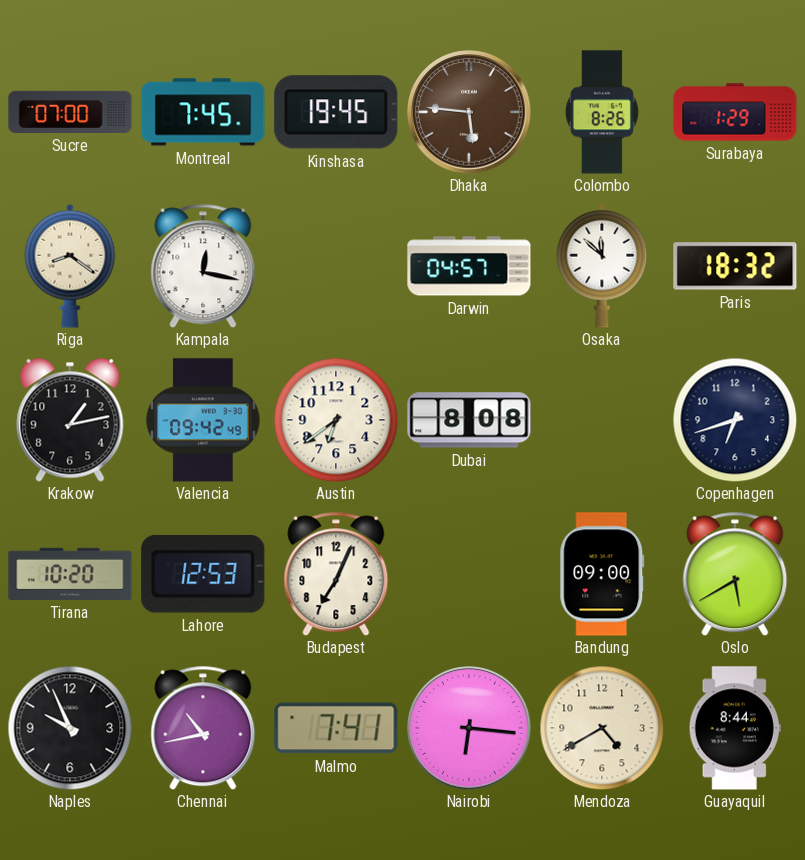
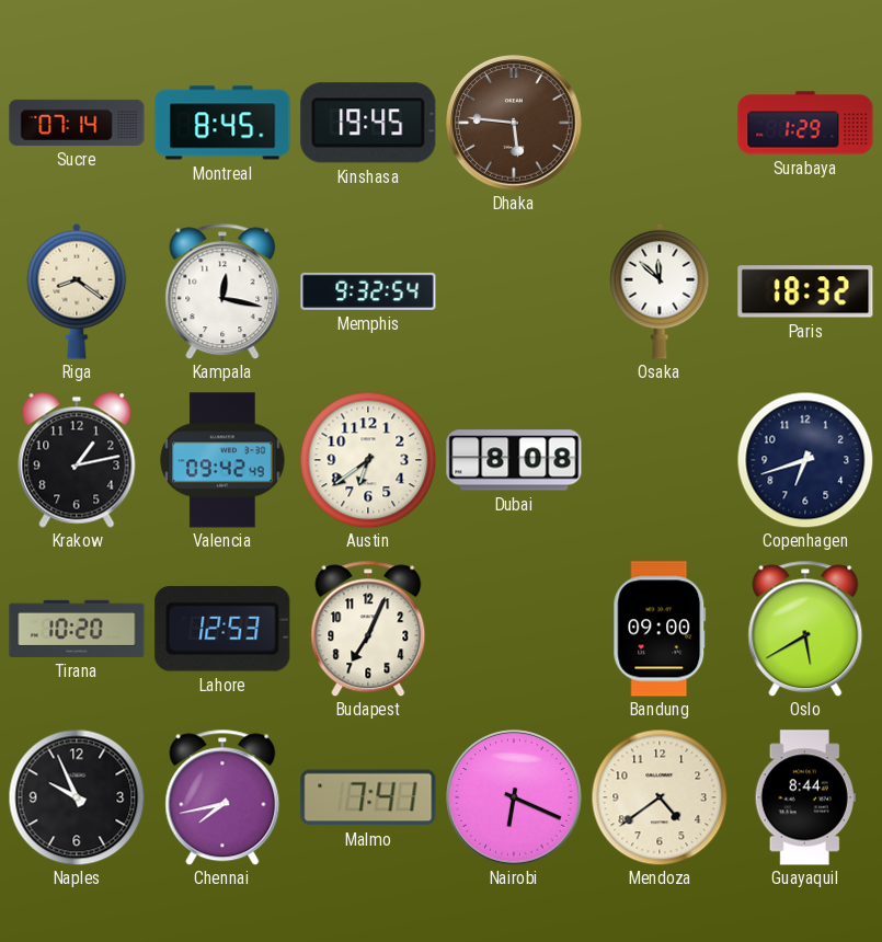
Sucre: 07:00 -> 07:14 (77, 123)
Montreal: 7:45 -> 8:45 (222, 123)
Colombo: 8:26 -> none (602, 112)
Memphis: none -> 9:32 (368, 291)
Darwin: 04:57 -> none (469, 266)
Chennai: 10:43 -> 7:43 (222, 797)
Nairobi: 6:16 -> 6:19 (514, 797)
Mendoza: 4:40 -> 4:39 (660, 797)
